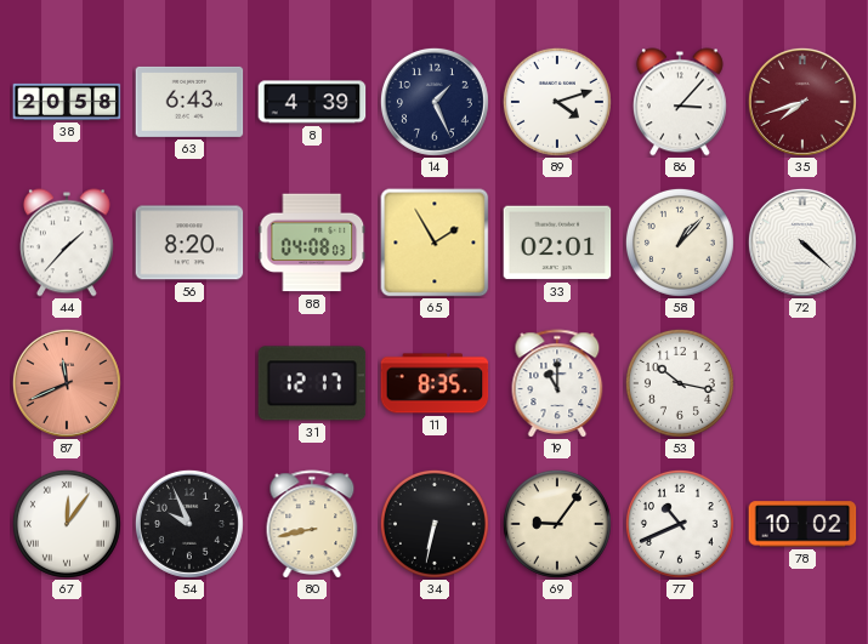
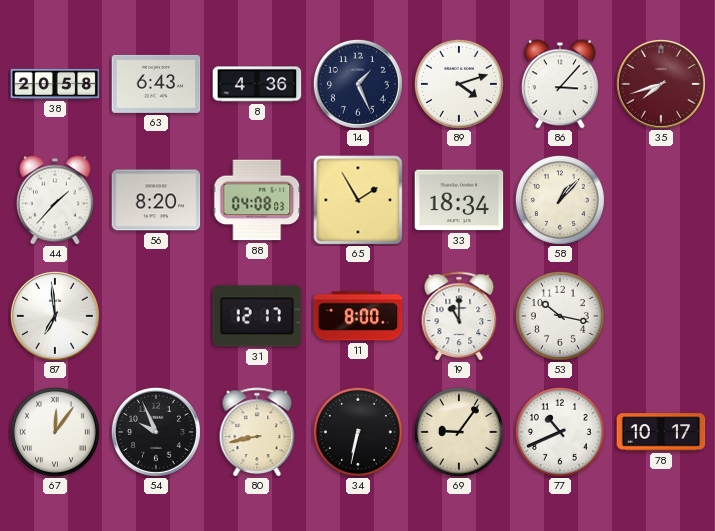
8: 4:39 -> 4:36 (257, 84)
33: 02:01 -> 18:34 (459, 200)
72: 4:22 -> none (802, 243)
87: 11:41 -> 6:59 (55, 316)
87 dial: salmon -> white (55, 316)
11: 8:35 -> 8:00 (358, 316)
78: 10:02 -> 10:17 (661, 432)
